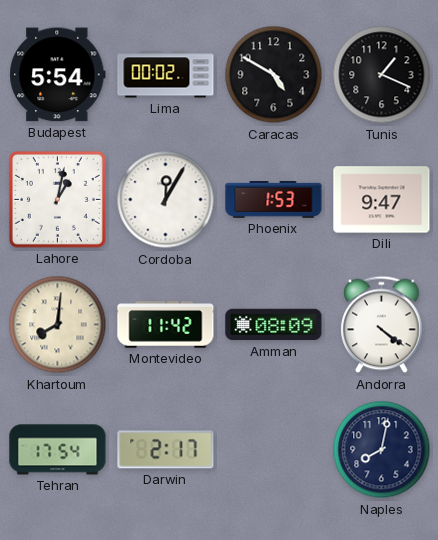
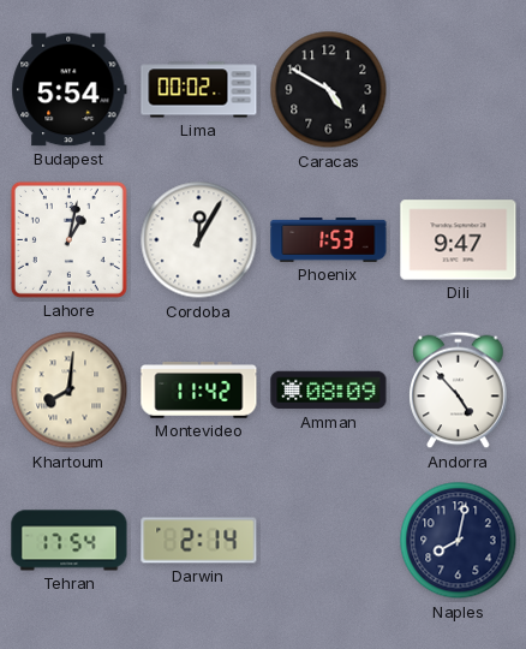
Tunis: 1:19 -> none (382, 75)
Andorra: 4:21 -> 4:53 (459, 391)
Darwin: 2:17 -> 2:14 (199, 541)
